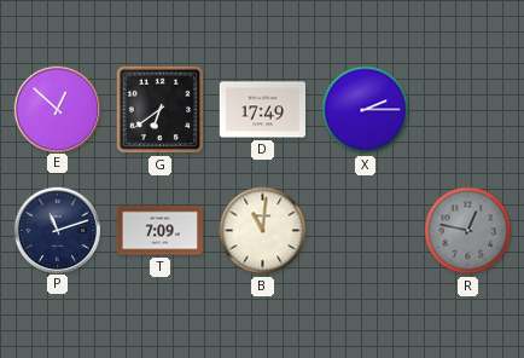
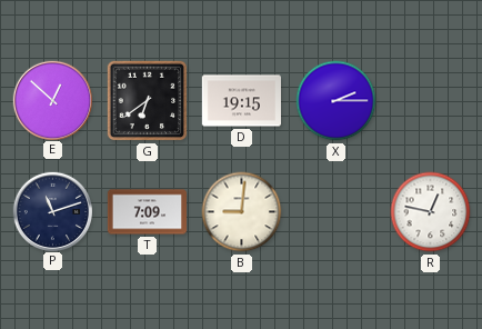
D: 17:49 -> 19:15 (241, 101)
B: 11:01 -> 9:01 (242, 212)
R dial: grey -> white (431, 212)
